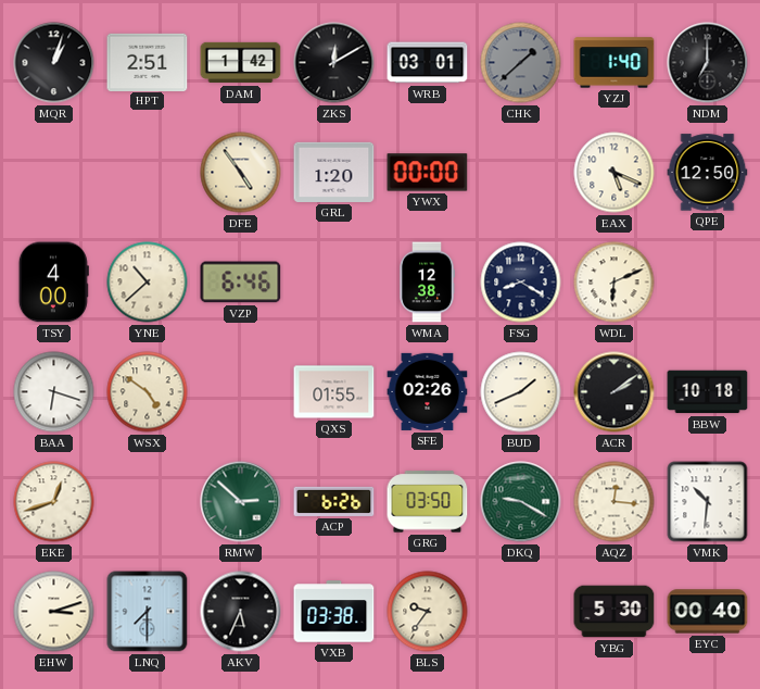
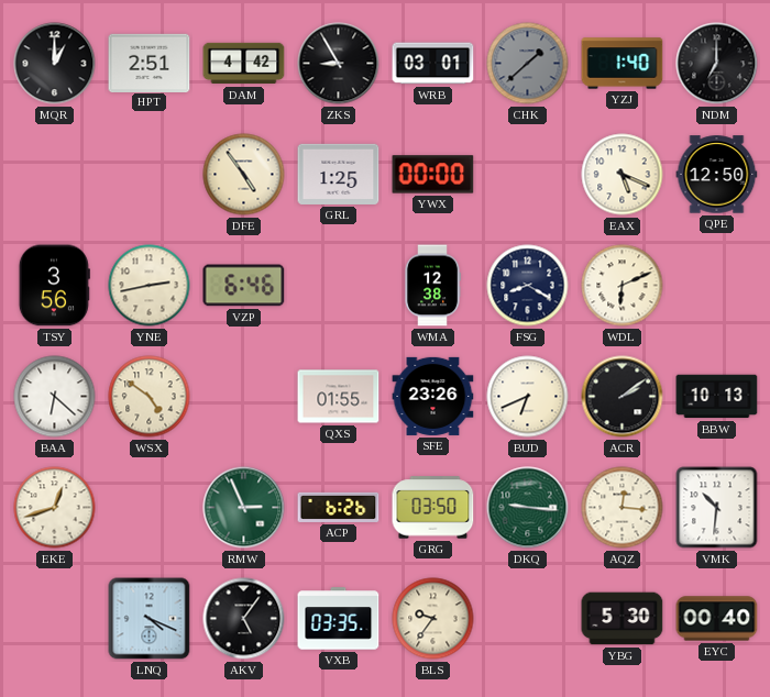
MQR: 1:03 -> 1:00 (55, 64)
DAM: 1:42 -> 4:42 (244, 64)
ZKS: 12:10 -> 8:55 (339, 64)
GRL: 1:20 -> 1:25 (339, 174)
TSY: 4:00 -> 3:56 (54, 286)
YNE: 10:38 -> 2:43 (150, 286)
BAA: 6:18 -> 6:22 (55, 397)
SFE: 02:26 -> 23:26 (433, 396)
BUD: 1:41 -> 6:41 (528, 397)
BBW: 10:18 -> 10:13 (717, 397)
RMW: 2:52 -> 2:56 (244, 508)
DKQ: 9:20 -> 9:16 (528, 508)
EHW: 3:12 -> none (54, 612)
LNQ: 7:30 -> 4:19 (150, 619)
AKV: 5:34 -> 5:06 (244, 619)
VXB: 03:38 -> 03:35 (339, 619)
